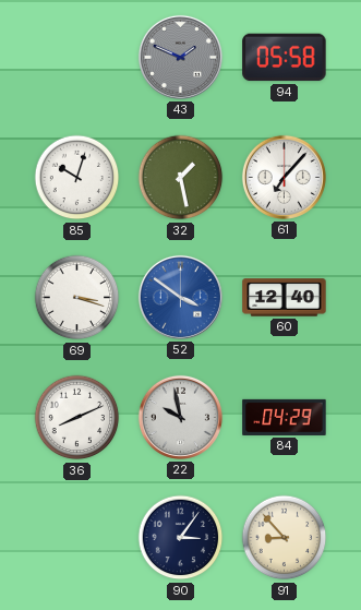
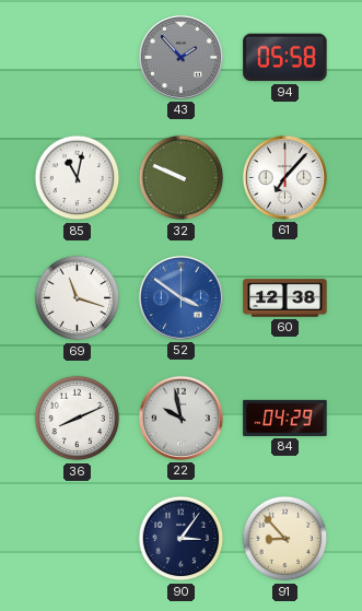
43: 1:49 -> 1:53 (180, 57)
85: 10:03 -> 11:02 (78, 178)
32: 1:28 -> 9:49 (182, 178)
69: 3:18 -> 11:18 (78, 298)
60: 12:40 -> 12:38 (285, 298)
